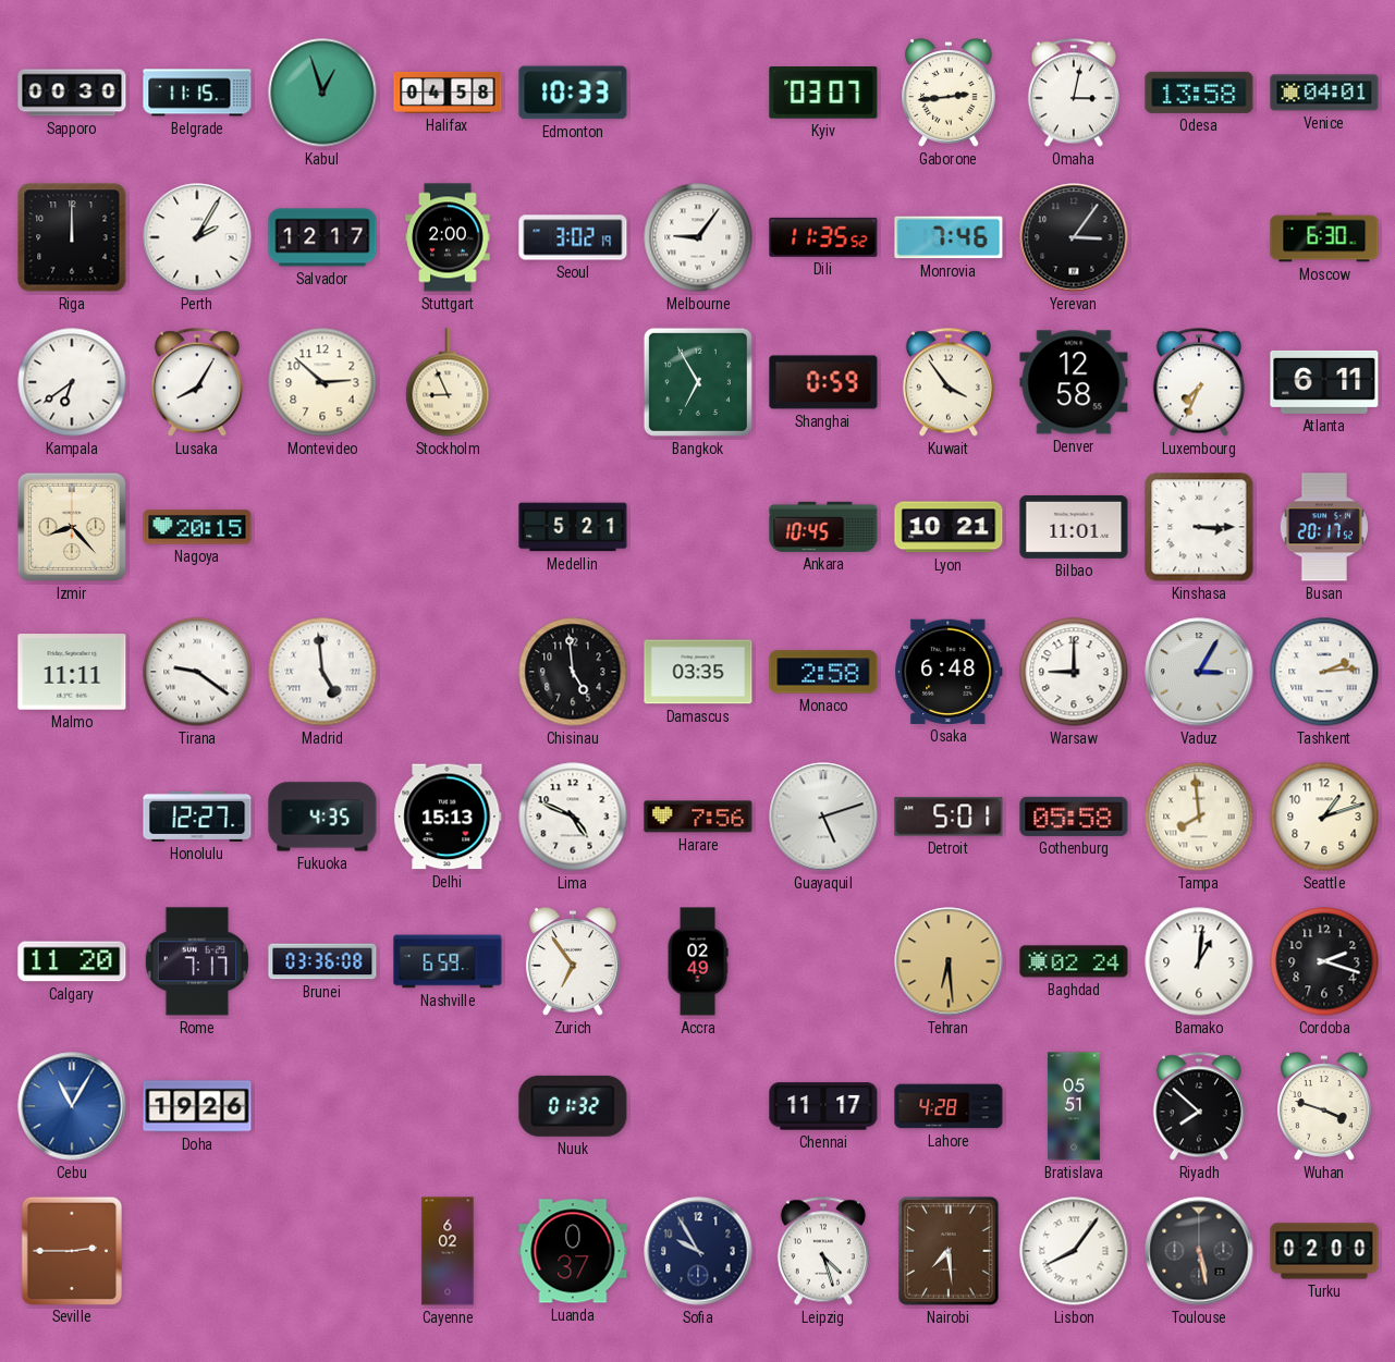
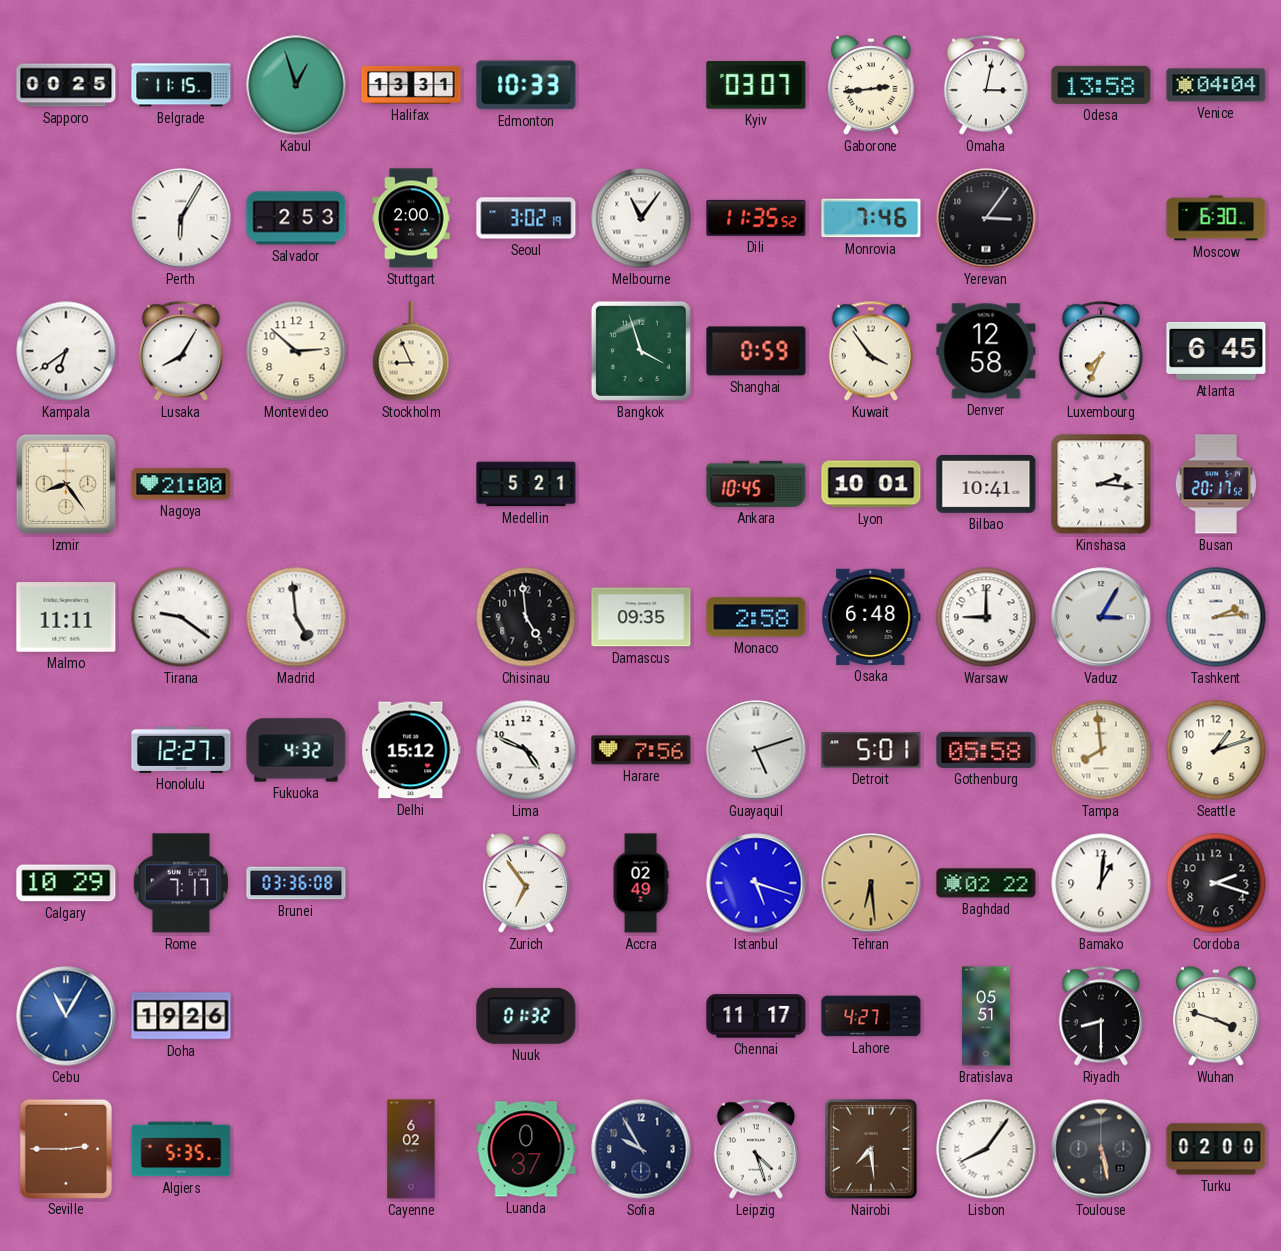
Sapporo: 00:30 -> 00:25 (66, 85)
Halifax: 04:58 -> 13:31 (411, 85)
Venice: 04:01 -> 04:04 (1216, 85)
Riga: 12:00 -> none (72, 237)
Perth: 2:05 -> 6:05 (181, 218)
Salvador: 12:17 -> 2:53 (296, 218)
Melbourne: 9:06 -> 11:06 (641, 218)
Bangkok: 6:55 -> 3:57 (641, 351)
Atlanta: 6:11 -> 6:45 (1216, 351)
Izmir: 8:23 -> 8:24 (66, 484)
Nagoya: 20:15 -> 21:00 (181, 484)
Lyon: 10:21 -> 10:01 (871, 484)
Bilbao: 11:01 -> 10:41 (986, 484)
Kinshasa: 3:15 -> 2:16 (1101, 484)
Damascus: 03:35 -> 09:35 (641, 617)
Fukuoka: 4:35 -> 4:32 (296, 750)
Delhi: 15:13 -> 15:12 (411, 750)
Calgary: 11:20 -> 10:29 (66, 883)
Nashville: 6:59 -> none (448, 961)
Istanbul: none -> 5:18 (756, 883)
Baghdad: 02:24 -> 02:22 (986, 883)
Lahore: 4:28 -> 4:27 (871, 1016)
Riyadh: 7:52 -> 8:30 (1101, 1016)
Algiers: none -> 5:35 (181, 1149)
